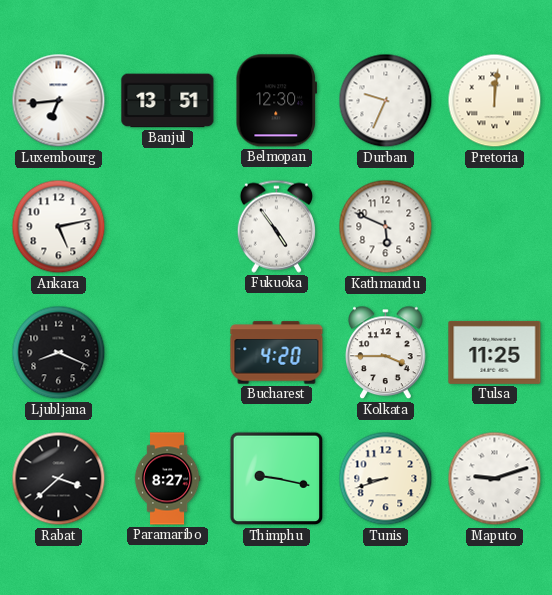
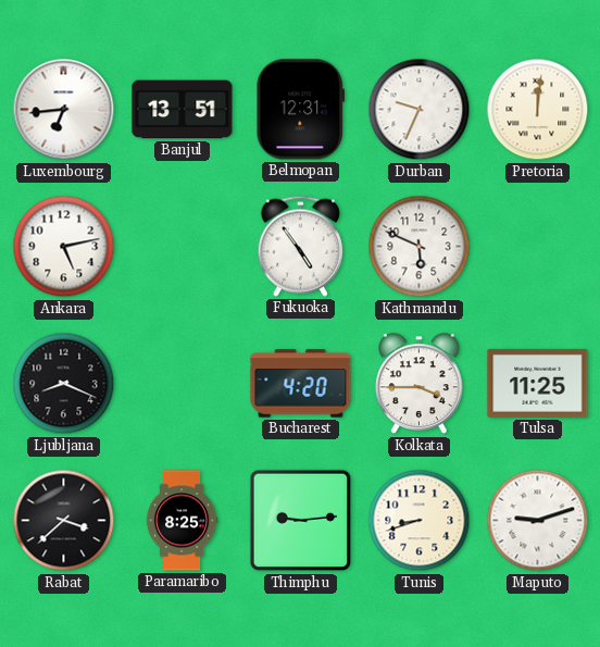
Belmopan: 12:30 -> 12:31 (301, 110)
Paramaribo: 8:27 -> 8:25 (182, 521)
Thimphu: 9:17 -> 9:14 (301, 521)
